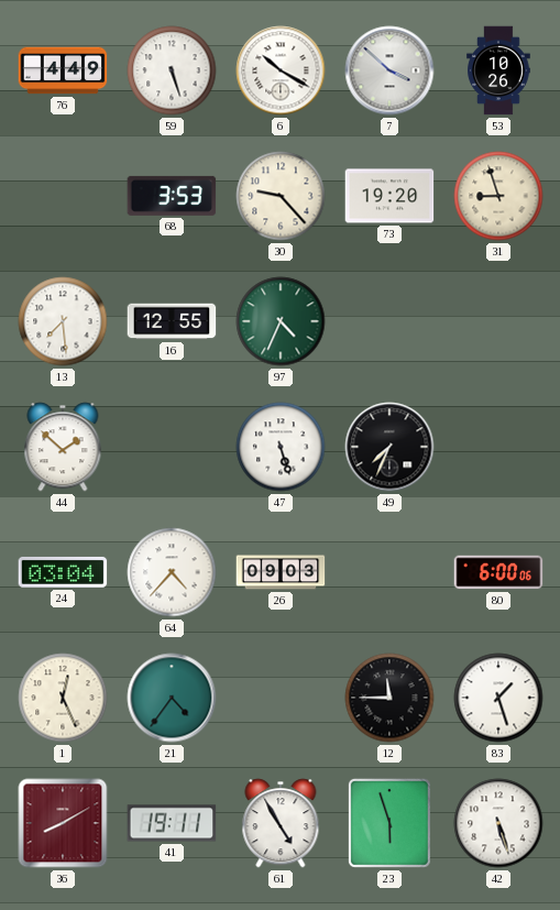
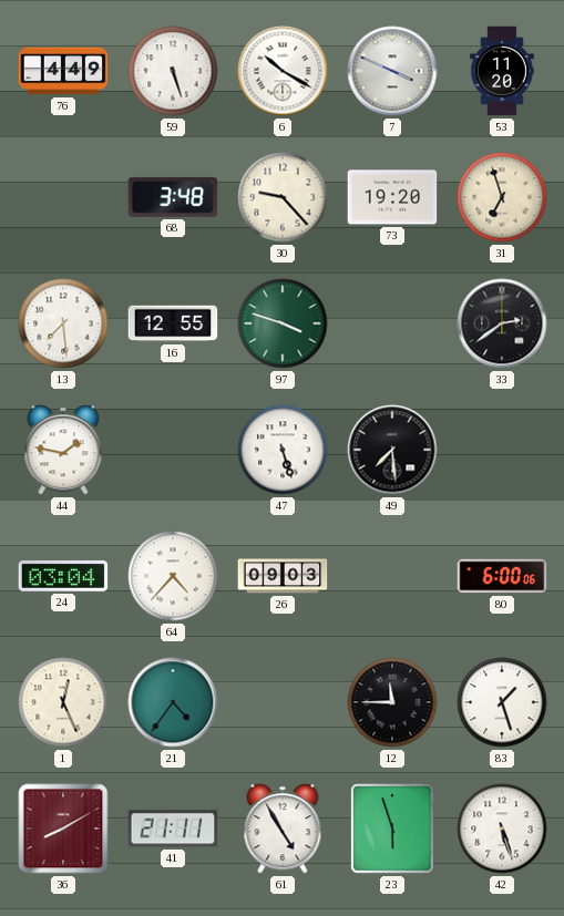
7: 3:52 -> 3:49 (392, 71)
53: 10:26 -> 11:20 (502, 71)
68: 3:53 -> 3:48 (173, 197)
31: 8:57 -> 6:57 (502, 197)
97: 4:34 -> 3:48 (283, 323)
33: none -> 2:39 (502, 323)
44: 1:52 -> 1:47 (63, 450)
49: 7:34 -> 7:29 (392, 450)
41: 19:11 -> 21:11 (173, 828)
